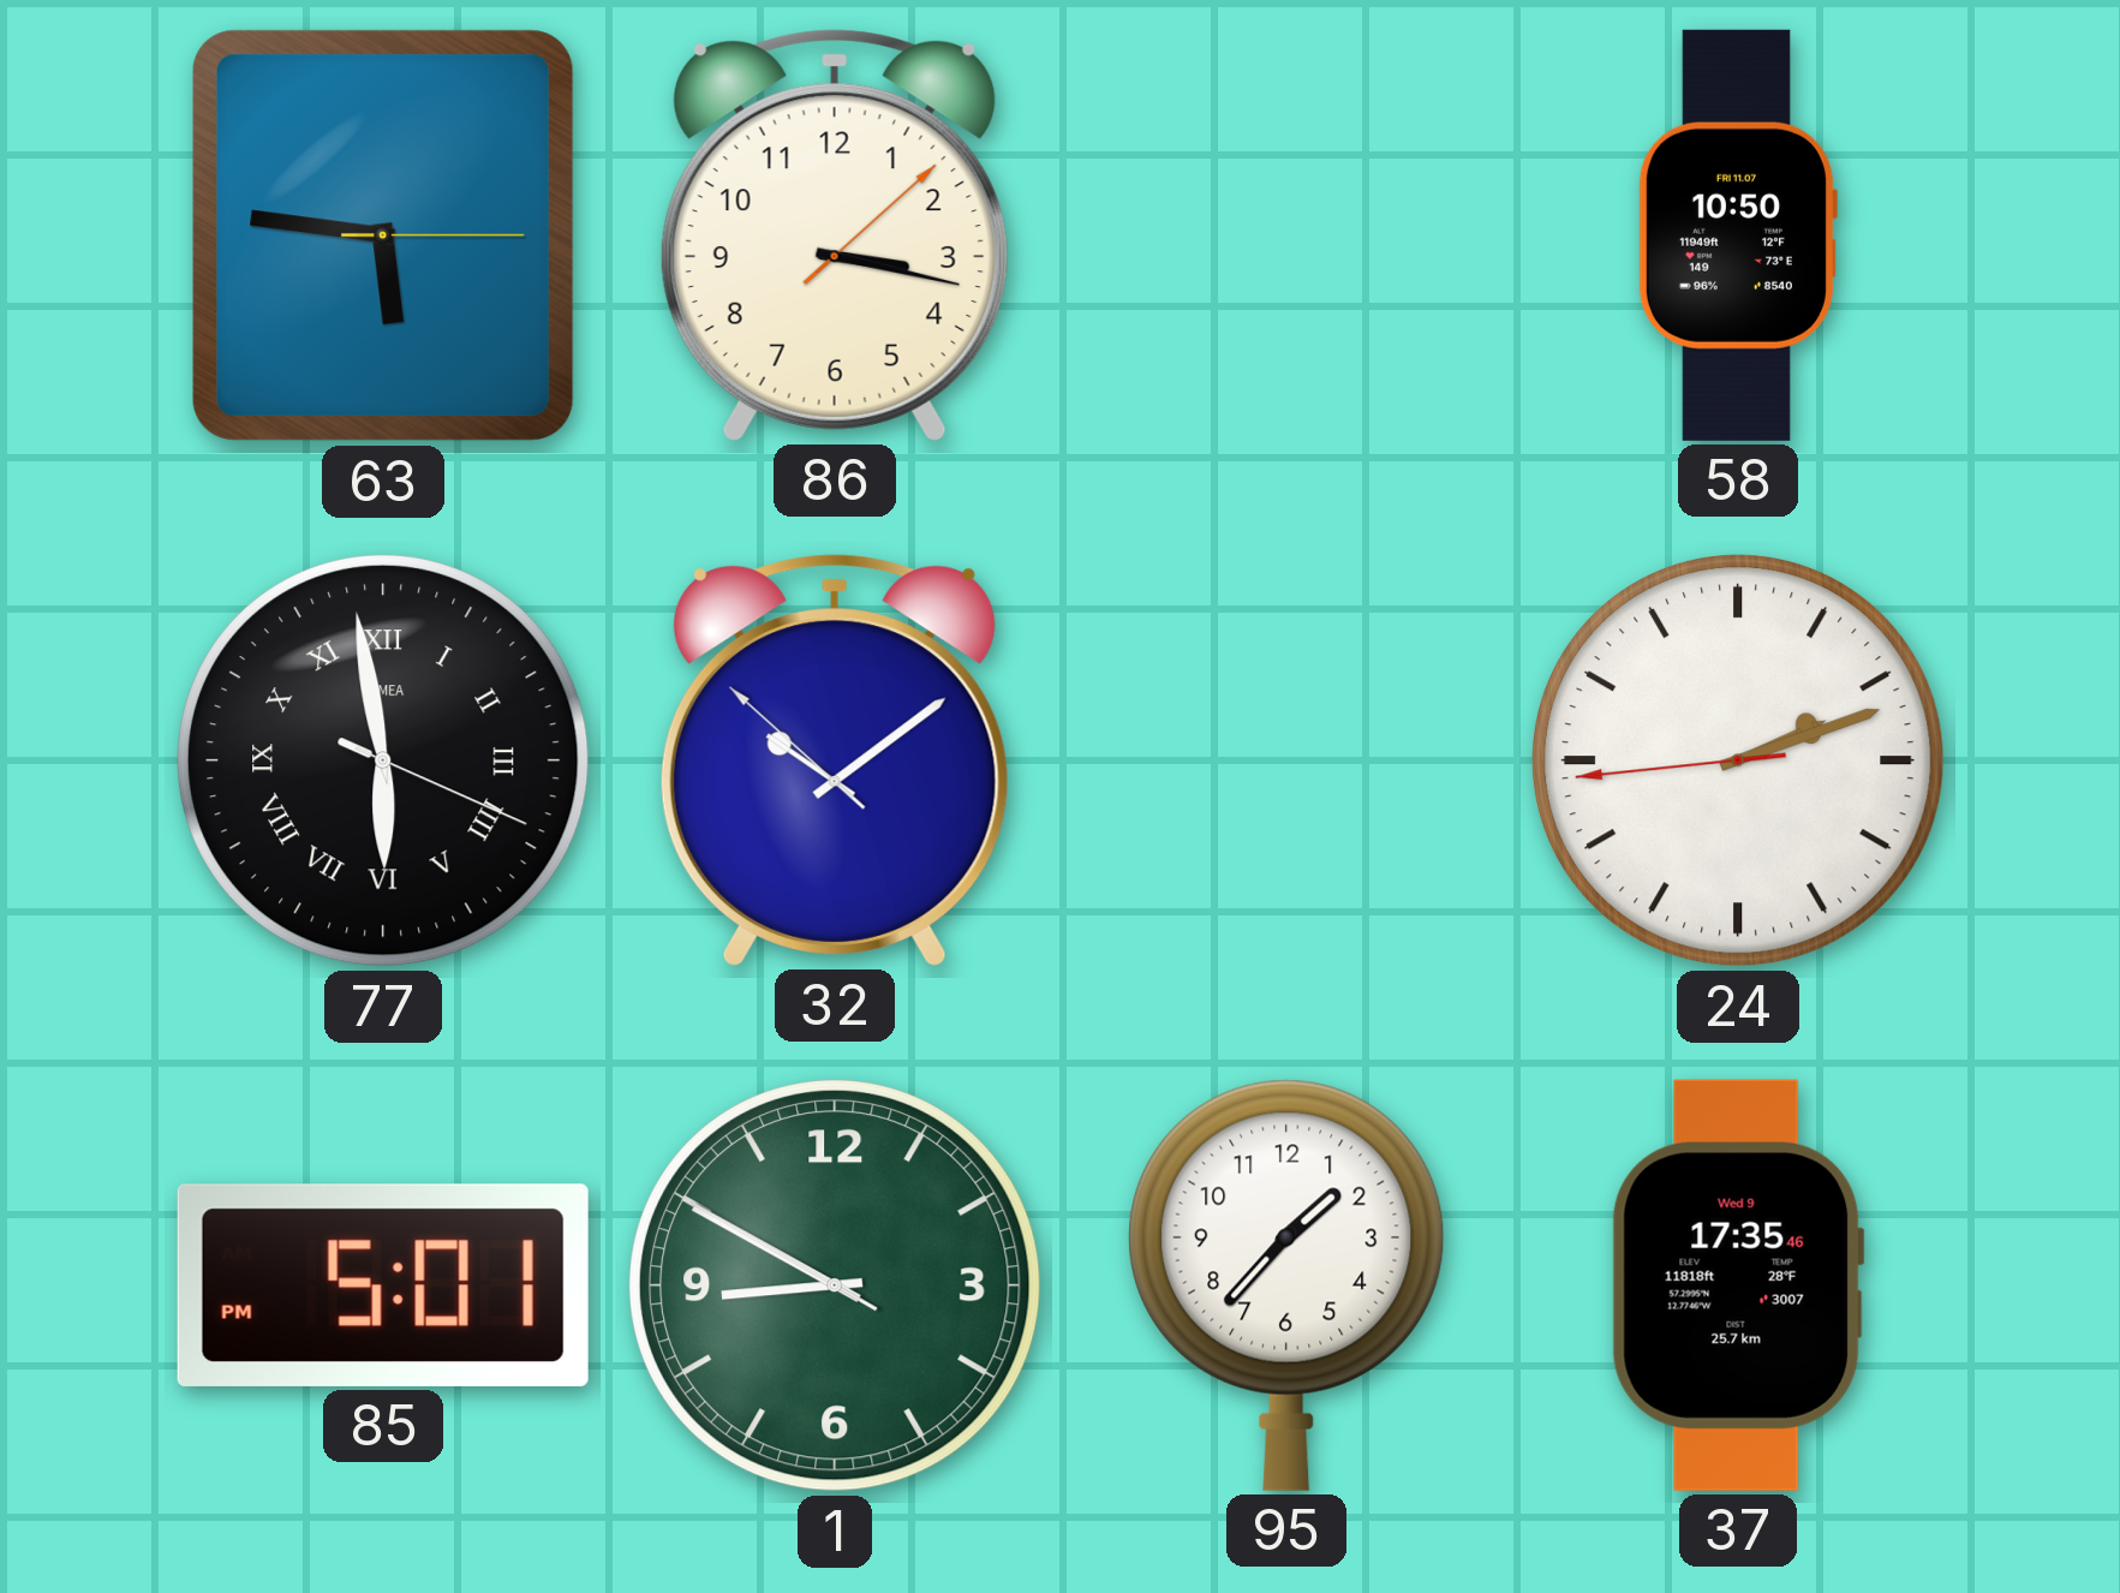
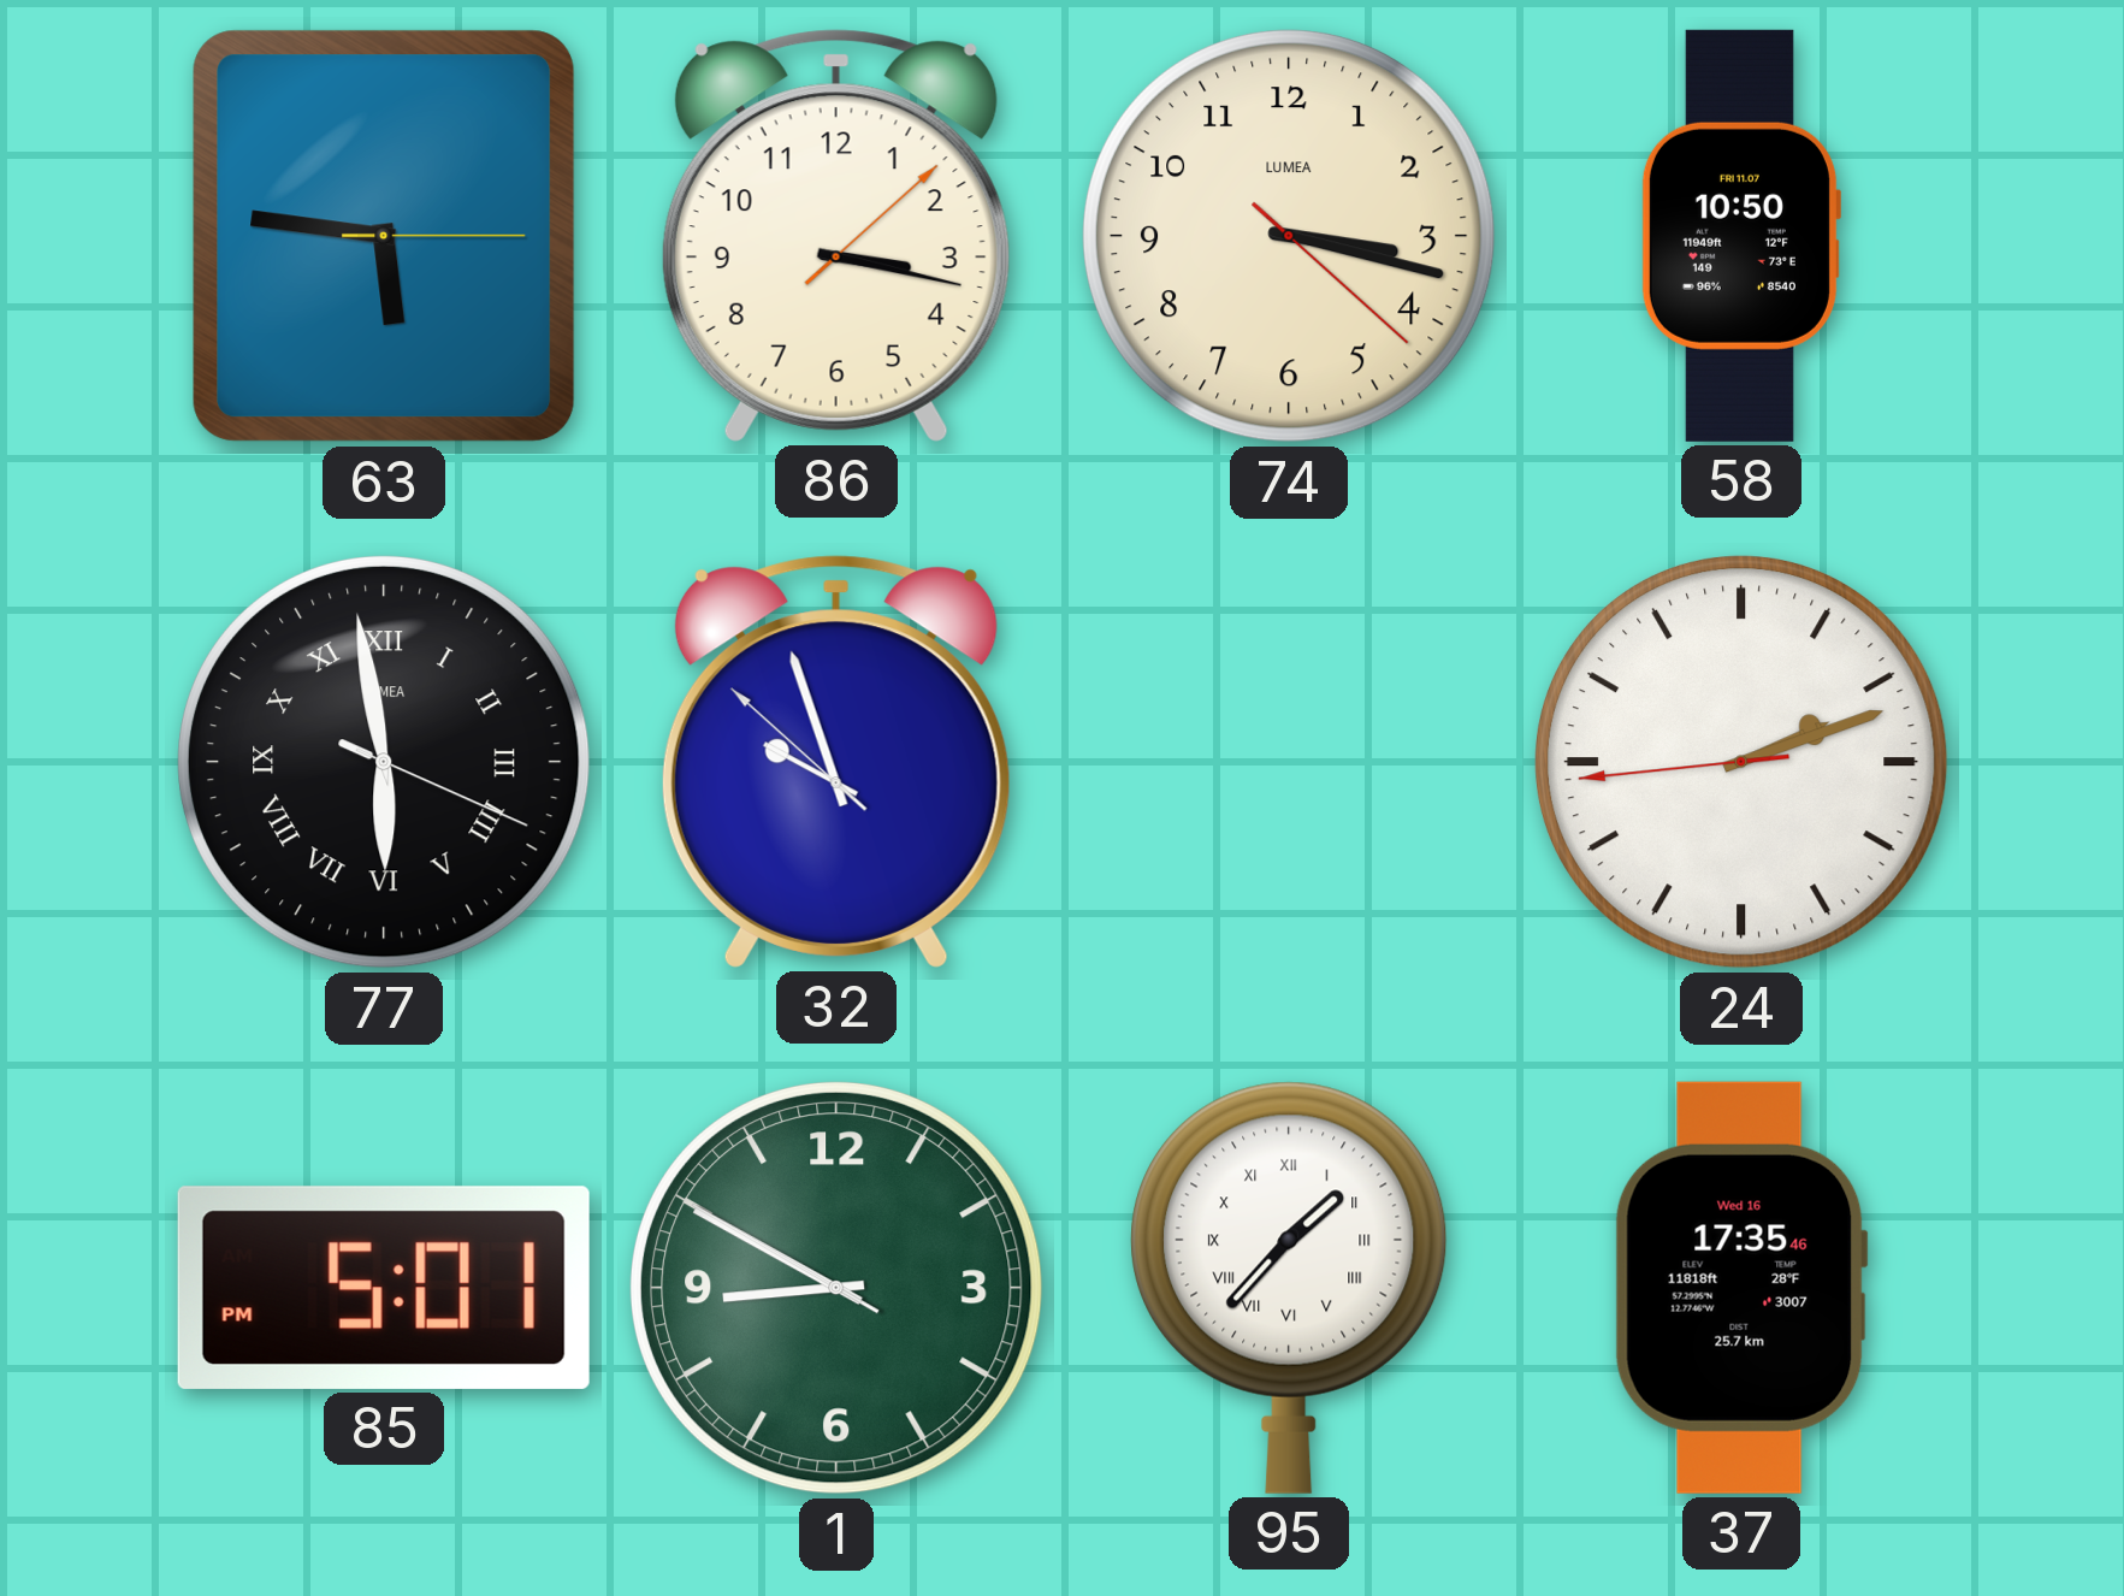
74: none -> 3:17 (1290, 237)
32: 10:08 -> 9:56 (836, 762)
95 numerals: Arabic -> Roman (1289, 1288)
37 date: Wed 9 -> Wed 16 (1741, 1288)
